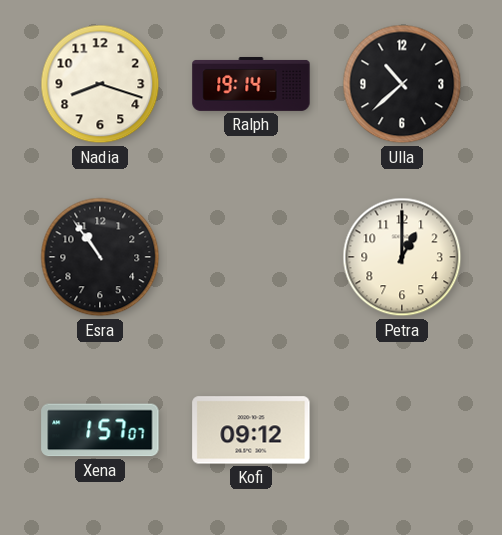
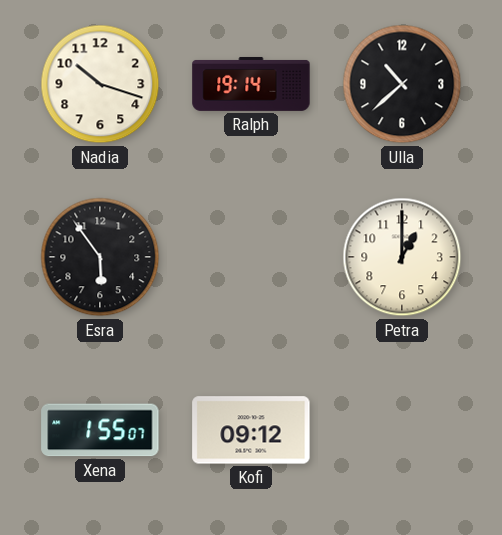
Nadia: 8:18 -> 10:18 (100, 84)
Esra: 10:54 -> 5:54 (100, 257)
Xena: 1:57 -> 1:55 (100, 430)
